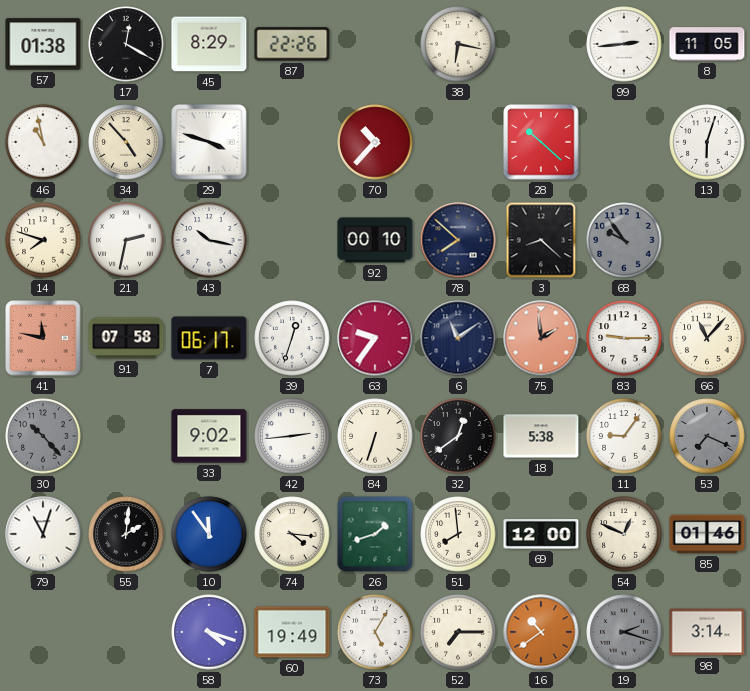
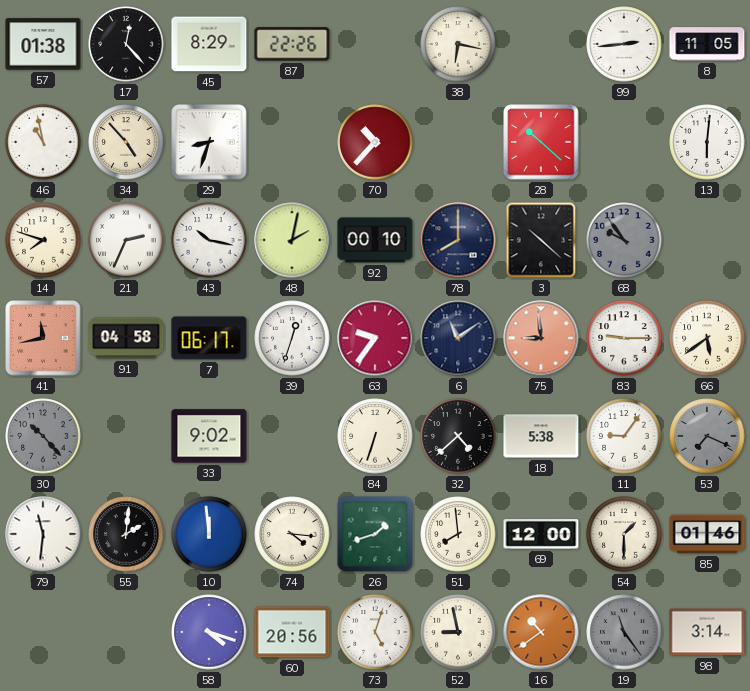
17: 12:20 -> 12:23 (126, 44)
29: 3:48 -> 8:33 (209, 142)
13: 6:03 -> 6:01 (707, 142)
21: 2:32 -> 2:34 (126, 240)
48: none -> 2:02 (292, 240)
78: 7:52 -> 8:00 (458, 240)
3: 8:22 -> 10:22 (541, 240)
41: 11:47 -> 11:43 (43, 338)
91: 07:58 -> 04:58 (126, 338)
75: 1:59 -> 8:59 (541, 338)
66: 11:07 -> 5:39 (707, 338)
42: 2:44 -> none (292, 436)
32: 12:39 -> 4:38 (458, 436)
79: 11:03 -> 11:31 (43, 534)
10: 11:54 -> 11:59 (209, 534)
54: 12:49 -> 1:30 (624, 534)
60: 19:49 -> 20:56 (292, 632)
73: 5:05 -> 5:03 (375, 632)
52: 7:15 -> 8:58 (458, 632)
19: 2:18 -> 11:24 (624, 632)
